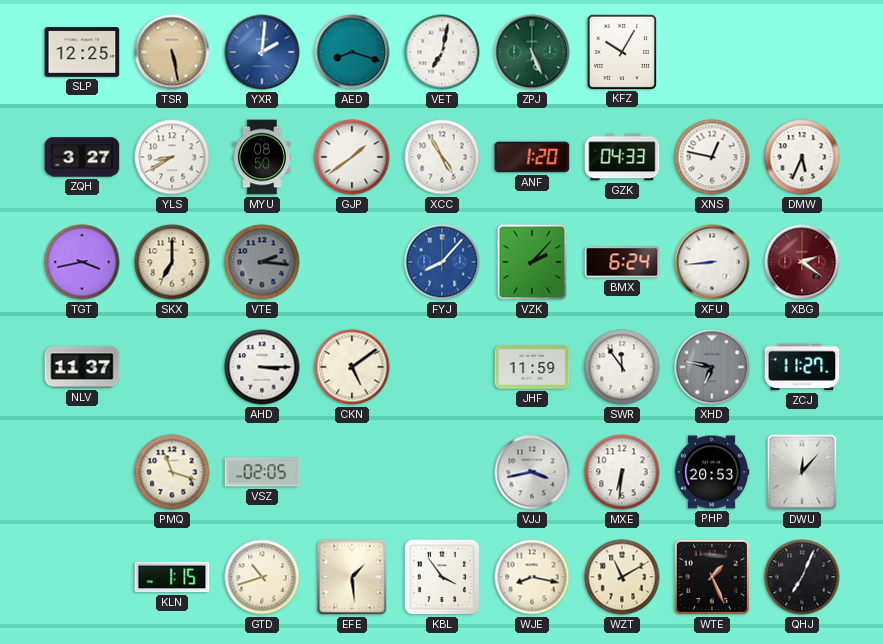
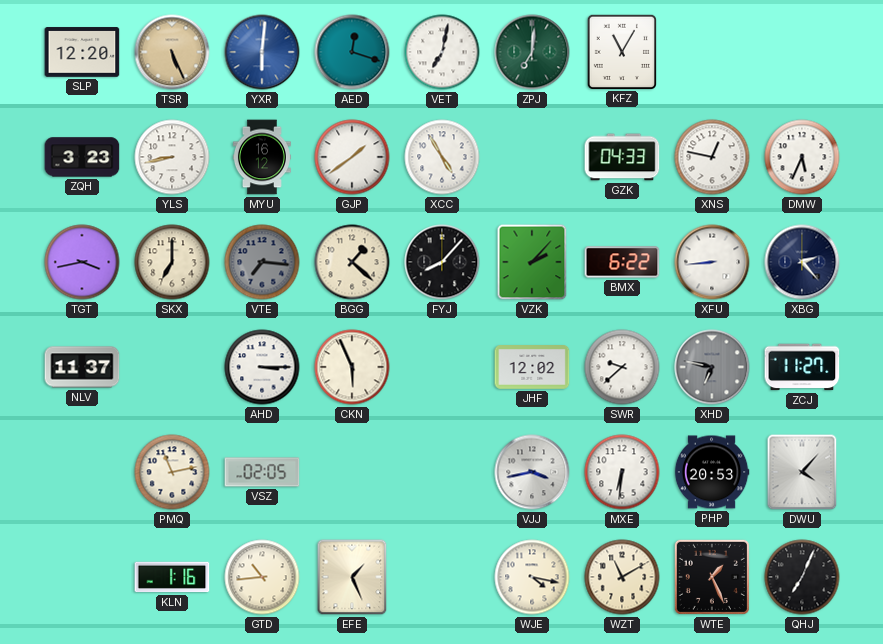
SLP: 12:25 -> 12:20 (82, 52)
TSR: 5:28 -> 5:26 (172, 52)
YXR: 2:01 -> 6:01 (262, 52)
AED: 8:18 -> 12:18 (352, 52)
ZPJ: 5:26 -> 7:01 (532, 52)
KFZ: 10:05 -> 11:05 (621, 51)
ZQH: 3:27 -> 3:23 (82, 157)
YLS: 8:40 -> 8:43 (172, 157)
MYU: 08:50 -> 16:12 (262, 157)
ANF: 1:20 -> none (532, 157)
VTE: 2:16 -> 7:16 (262, 262)
BGG: none -> 1:22 (352, 262)
FYJ dial: blue -> black (442, 262)
BMX: 6:24 -> 6:22 (622, 262)
XBG: 2:21 -> 2:23 (802, 262)
XBG dial: burgundy -> navy (802, 262)
CKN: 5:09 -> 5:56 (352, 367)
JHF: 11:59 -> 12:02 (532, 368)
SWR: 11:54 -> 9:38 (622, 367)
PMQ: 11:18 -> 11:13 (172, 472)
DWU: 12:07 -> 4:07 (802, 472)
KLN: 1:15 -> 1:16 (172, 577)
GTD: 10:42 -> 10:44 (262, 577)
EFE: 1:29 -> 1:26 (352, 577)
KBL: 3:54 -> none (442, 577)
WJE: 8:17 -> 4:17 (532, 577)
